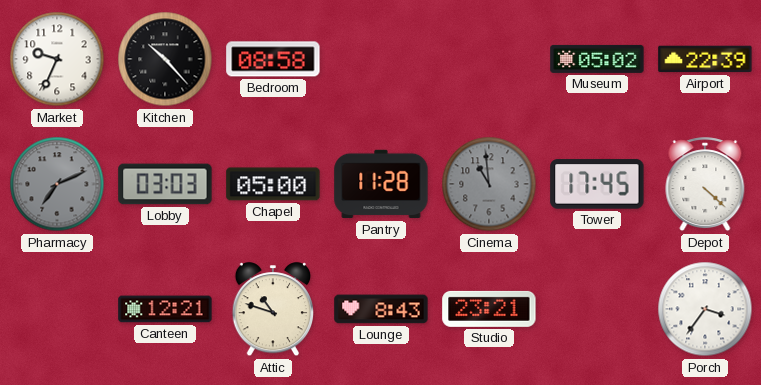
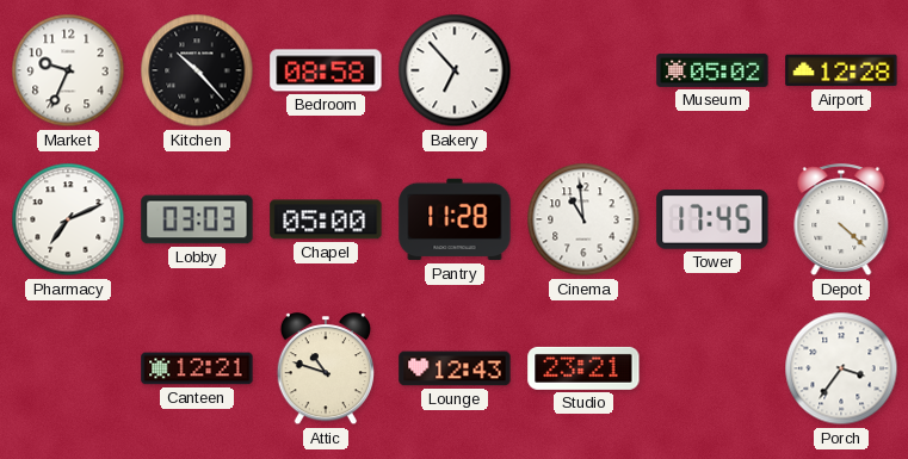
Bakery: none -> 6:53 (455, 70)
Airport: 22:39 -> 12:28 (841, 70)
Pharmacy dial: grey -> white (68, 219)
Cinema dial: grey -> white (583, 219)
Lounge: 8:43 -> 12:43 (455, 368)
